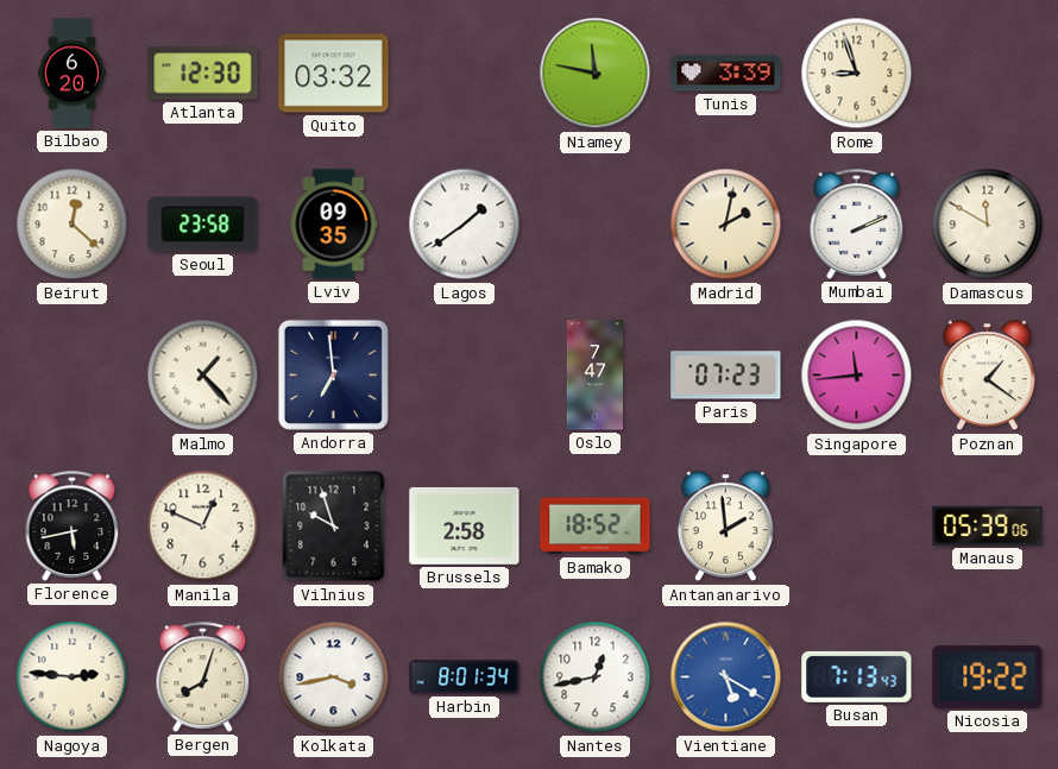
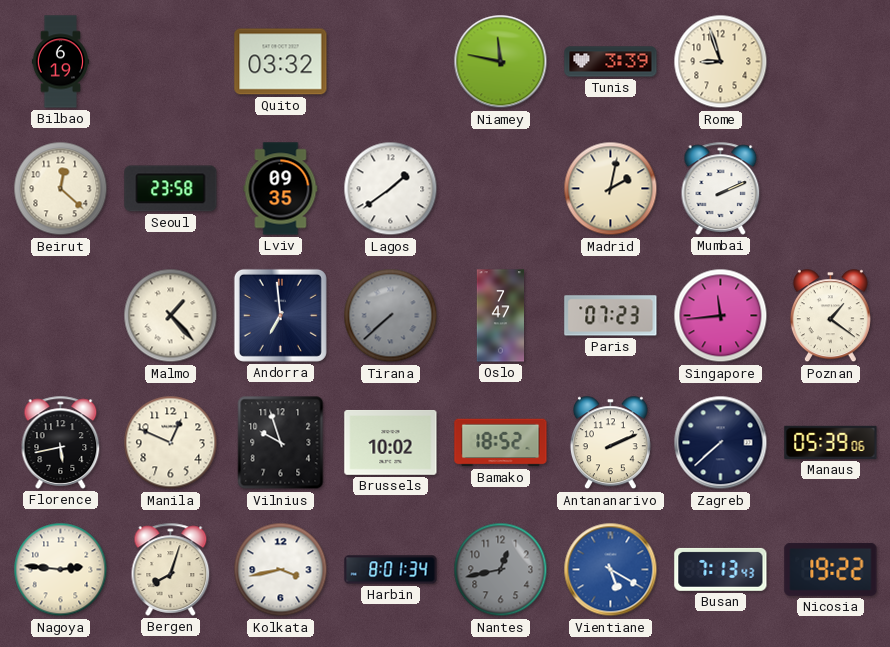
Bilbao: 6:20 -> 6:19 (61, 62)
Atlanta: 12:30 -> none (203, 74)
Damascus: 11:50 -> none (988, 225)
Tirana: none -> 7:38 (391, 316)
Brussels: 2:58 -> 10:02 (391, 442)
Antananarivo: 1:59 -> 2:11 (610, 443)
Zagreb: none -> 7:38 (721, 443)
Nantes dial: white -> grey (501, 570)
